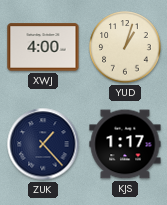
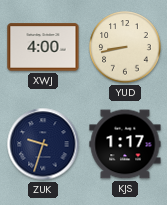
YUD: 1:03 -> 8:43 (125, 47)
ZUK: 1:23 -> 9:33 (43, 144)
